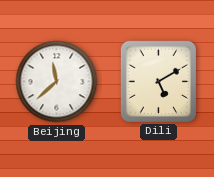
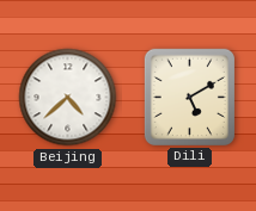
Beijing: 11:38 -> 4:38 (68, 98)
